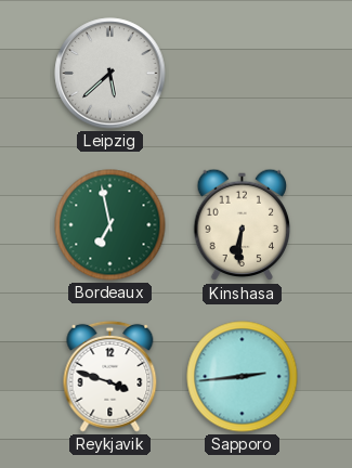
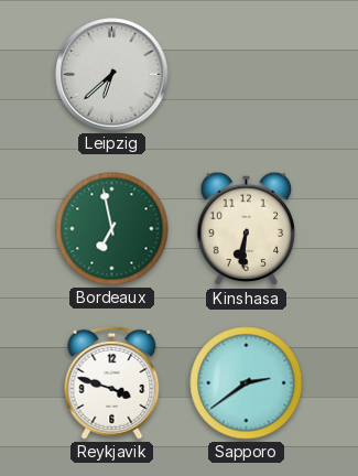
Leipzig: 5:38 -> 6:38 (112, 75)
Sapporo: 2:44 -> 2:39 (247, 383)
